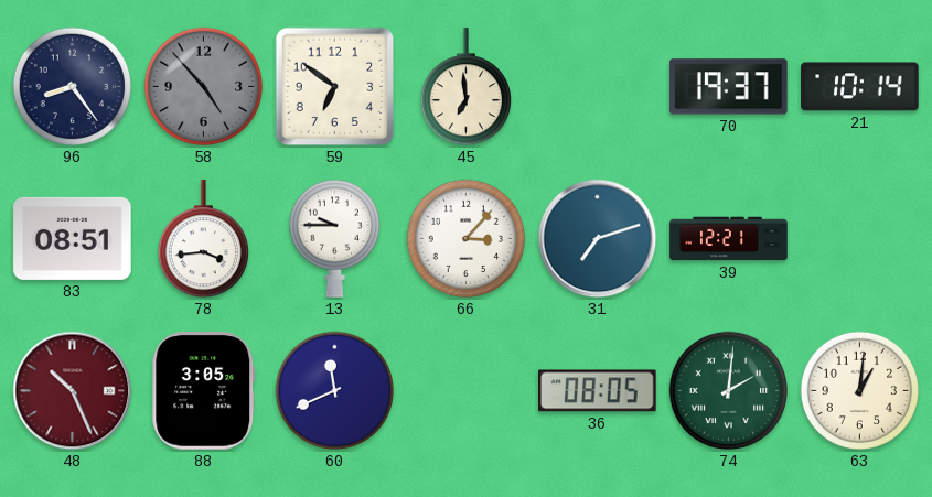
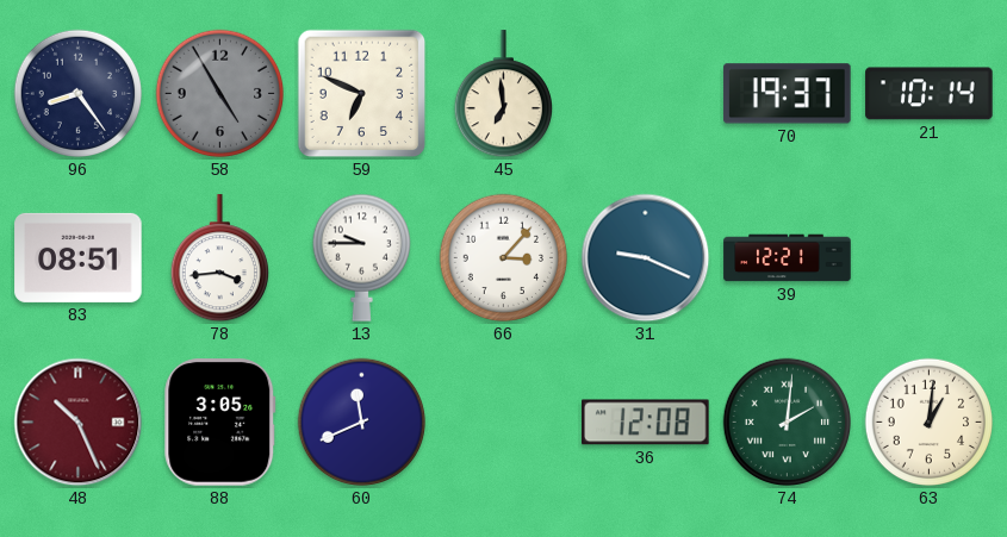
58: 4:53 -> 4:55 (220, 94)
59: 6:51 -> 6:49 (362, 94)
31: 7:12 -> 9:19 (646, 258)
36: 08:05 -> 12:08 (646, 423)
